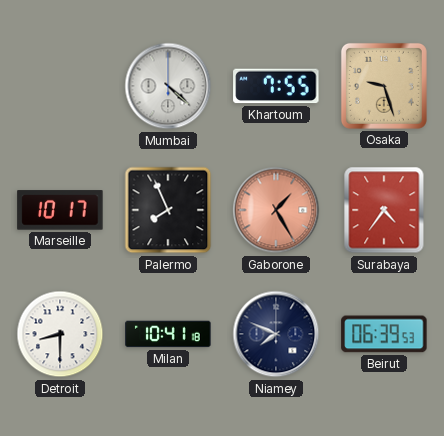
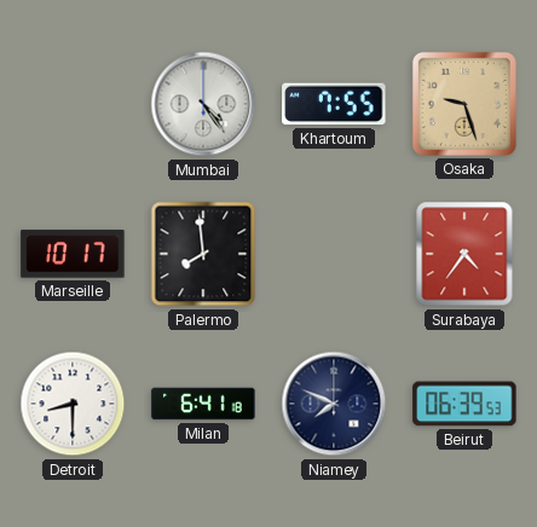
Mumbai: 4:22 -> 4:24 (203, 104)
Palermo: 7:56 -> 7:59 (203, 254)
Gaborone: 1:25 -> none (276, 210)
Milan: 10:41 -> 6:41 (203, 404)
